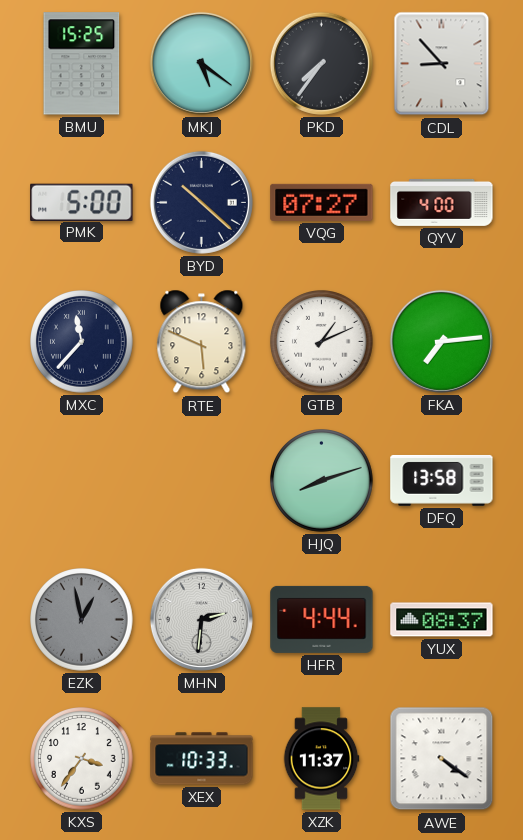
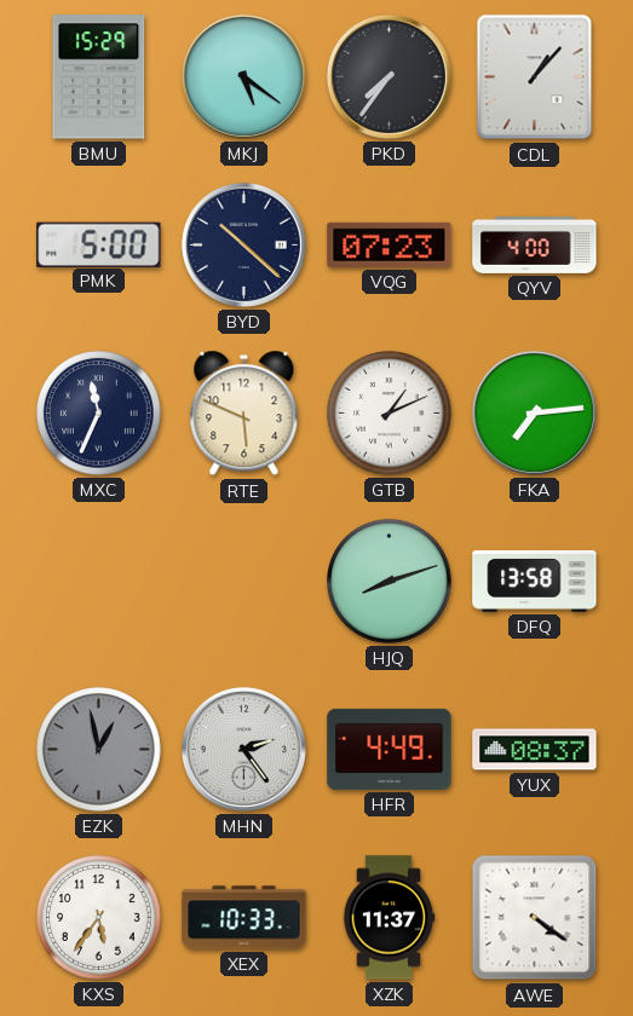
BMU: 15:25 -> 15:29 (99, 77)
CDL: 8:53 -> 1:07 (535, 77)
VQG: 07:27 -> 07:23 (390, 244)
MXC: 11:37 -> 11:34 (99, 414)
MHN: 2:31 -> 2:24 (243, 749)
HFR: 4:44 -> 4:49 (390, 749)
KXS: 3:36 -> 5:36 (99, 918)
